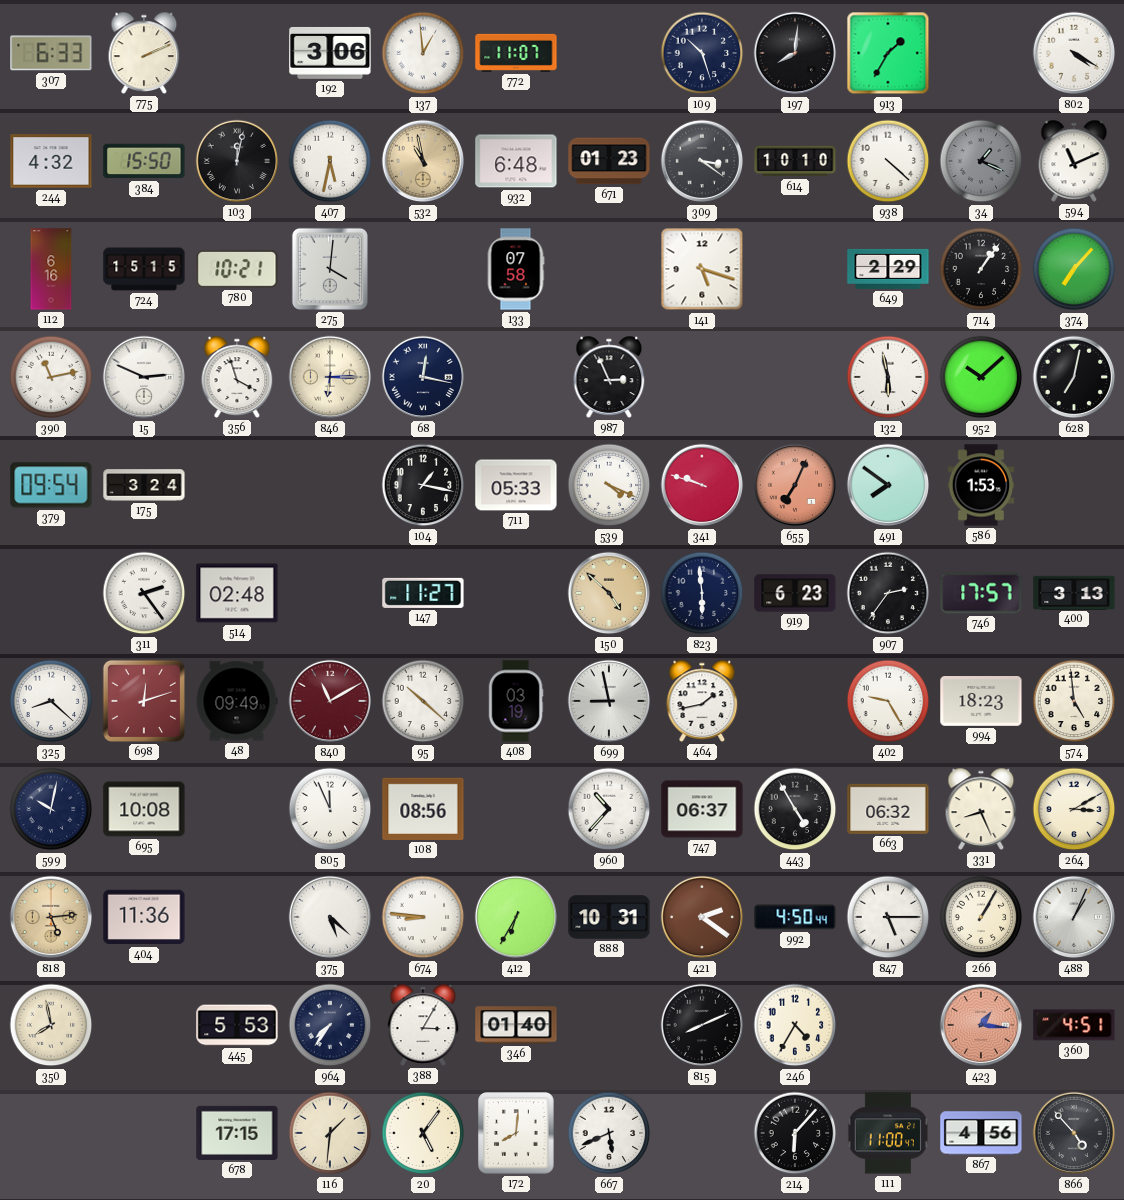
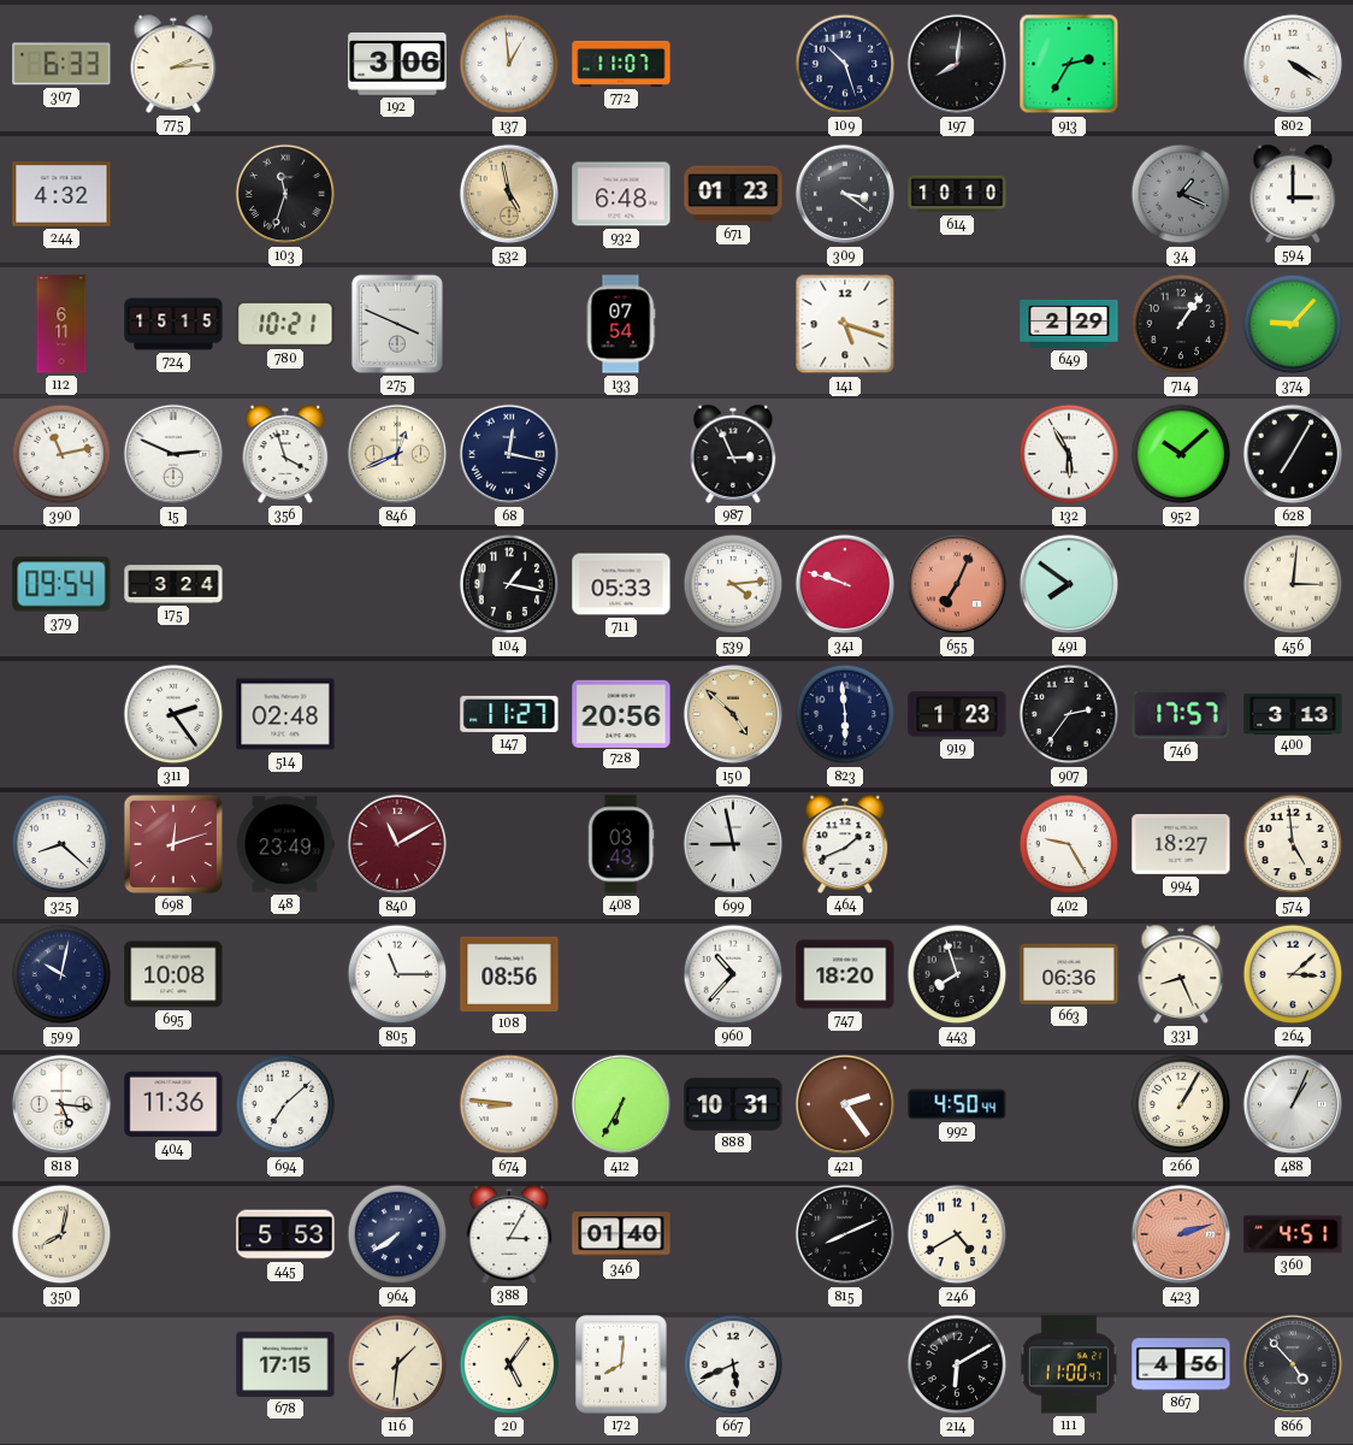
775: 2:11 -> 2:14 (173, 64)
913: 1:35 -> 2:35 (1069, 64)
384: 15:50 -> none (144, 161)
103: 12:02 -> 11:33 (285, 194)
407: 5:32 -> none (330, 161)
532: 10:58 -> 4:58 (509, 194)
938: 4:22 -> none (888, 161)
594: 11:11 -> 3:00 (1293, 194)
112: 6:16 -> 6:11 (61, 324)
275: 4:01 -> 3:49 (397, 324)
133: 07:58 -> 07:54 (621, 324)
374: 7:07 -> 9:07 (1293, 324)
846: 6:15 -> 12:41 (397, 454)
132: 5:58 -> 5:55 (1069, 454)
628: 7:02 -> 7:05 (1293, 454)
539: 4:19 -> 4:14 (733, 584)
586: 1:53 -> none (981, 485)
456: none -> 3:01 (1293, 584)
728: none -> 20:56 (621, 713)
919: 6:23 -> 1:23 (957, 714)
48: 09:49 -> 23:49 (285, 844)
95: 10:22 -> none (423, 701)
408: 03:19 -> 03:43 (621, 844)
464: 1:43 -> 1:41 (845, 844)
994: 18:23 -> 18:27 (1181, 845)
805: 11:56 -> 11:15 (397, 974)
747: 06:37 -> 18:20 (845, 974)
443: 4:55 -> 7:57 (957, 974)
663: 06:32 -> 06:36 (1069, 974)
264: 3:10 -> 3:08 (1293, 974)
818: 5:14 -> 5:16 (61, 1104)
818 dial: champagne -> white (61, 1104)
694: none -> 7:08 (285, 1104)
375: 5:22 -> none (330, 917)
421: 2:21 -> 2:24 (845, 1104)
847: 5:15 -> none (888, 917)
350: 7:58 -> 8:02 (61, 1234)
964: 7:36 -> 7:39 (397, 1234)
246: 4:35 -> 4:40 (957, 1234)
423: 1:16 -> 2:12 (1181, 1234)
214: 6:07 -> 6:10 (957, 1364)
